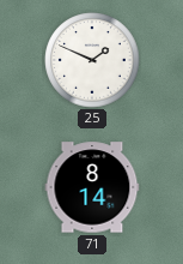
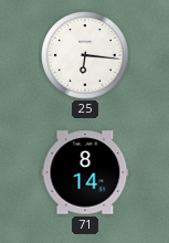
25: 1:49 -> 6:16 (85, 55)
